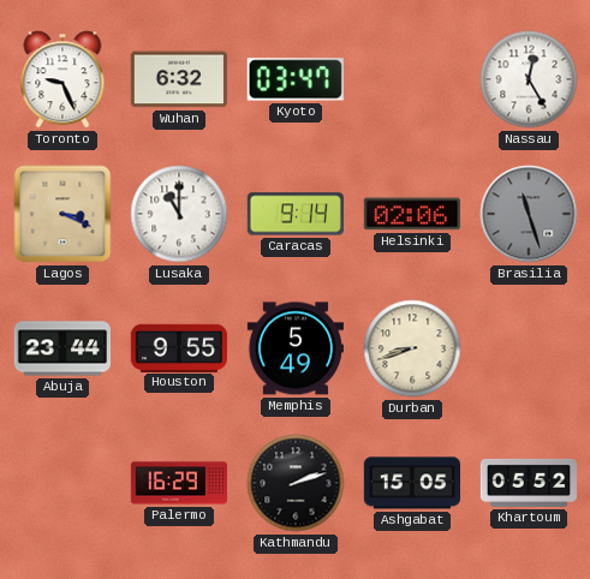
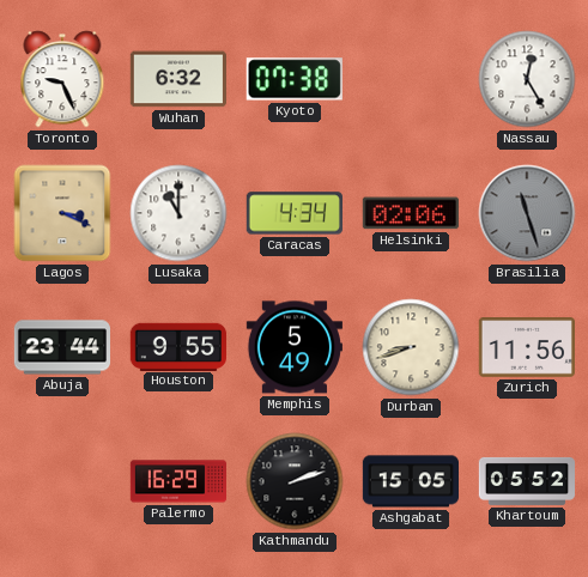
Kyoto: 03:47 -> 07:38 (295, 79)
Caracas: 9:14 -> 4:34 (295, 213)
Zurich: none -> 11:56 (526, 347)
